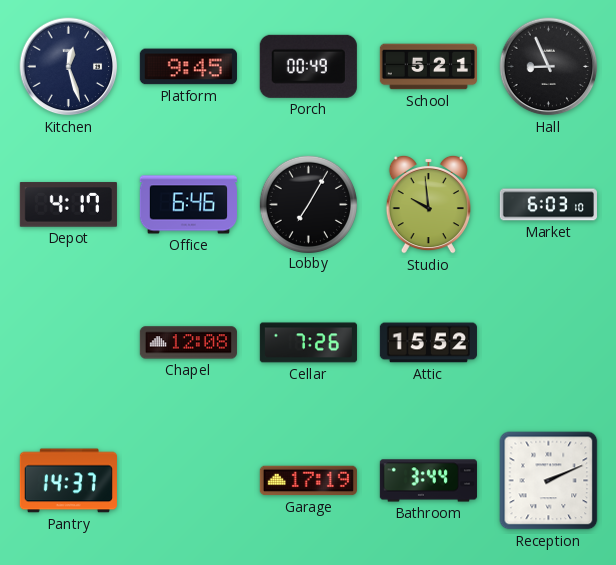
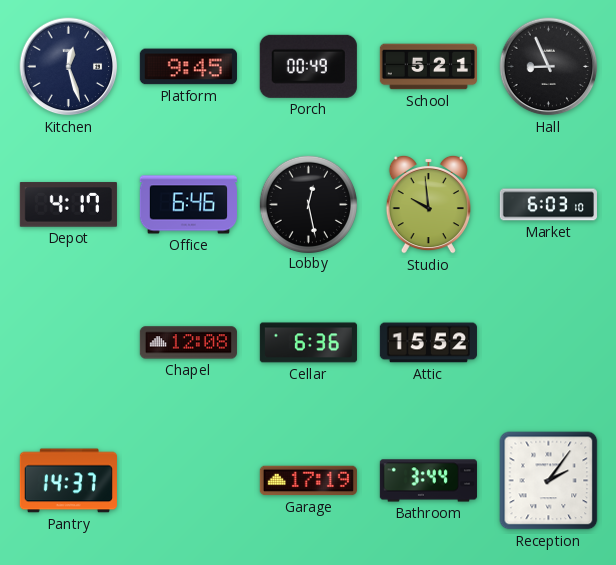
Lobby: 7:05 -> 12:28 (308, 204)
Cellar: 7:26 -> 6:36 (308, 343)
Reception: 2:11 -> 2:06 (549, 481)
